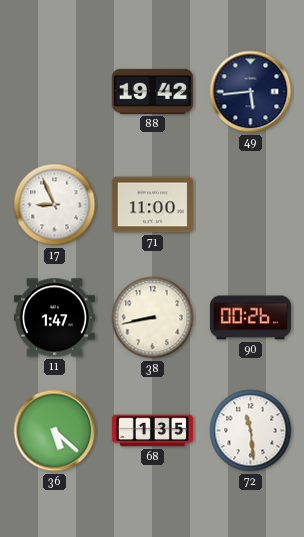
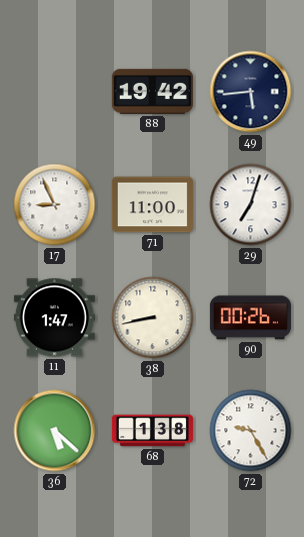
29: none -> 7:03 (251, 205)
68: 1:35 -> 1:38 (152, 431)
72: 11:29 -> 9:25 (251, 431)
